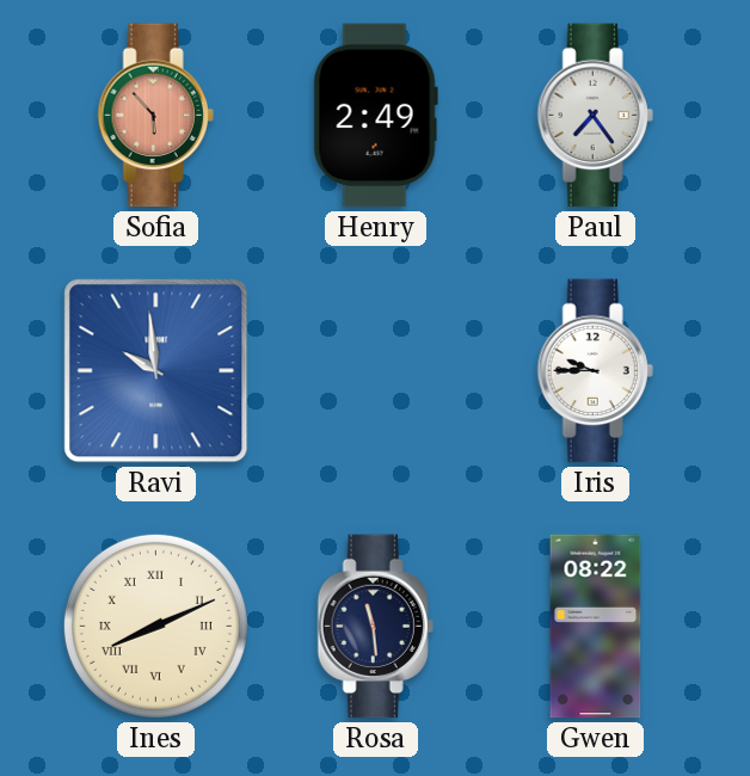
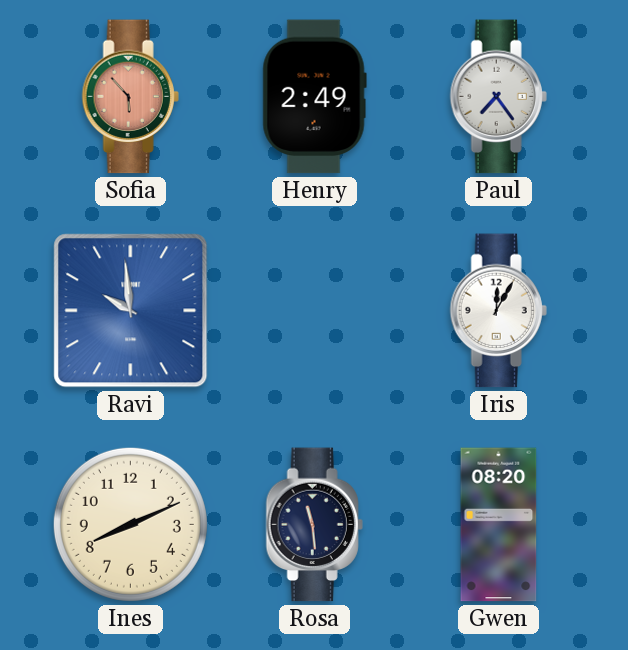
Iris: 9:45 -> 12:05 (498, 311)
Ines numerals: Roman -> Arabic (130, 524)
Gwen: 08:22 -> 08:20 (499, 525)
